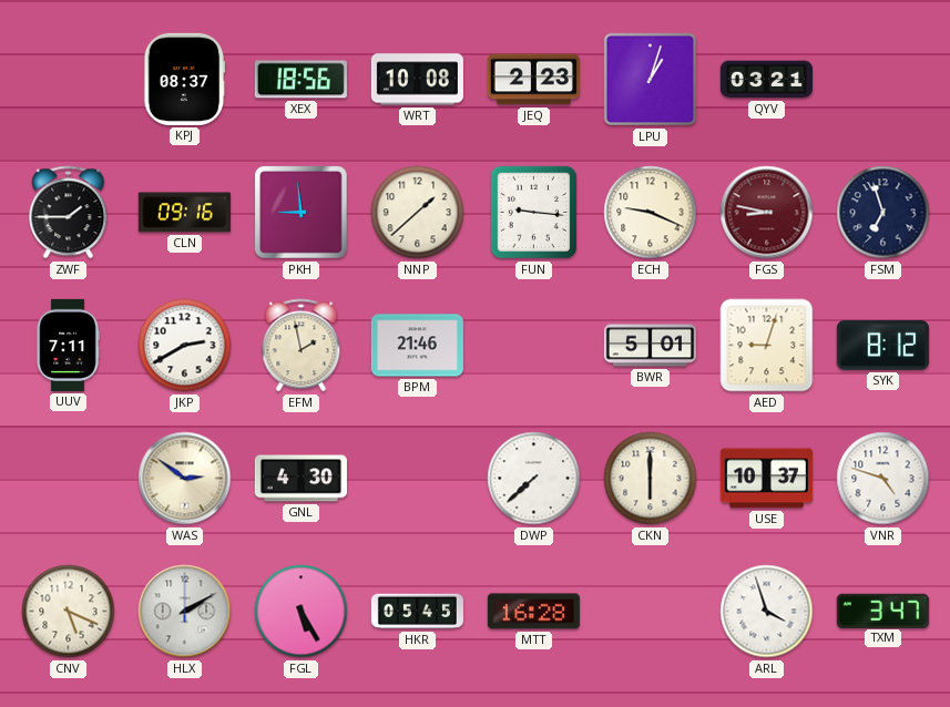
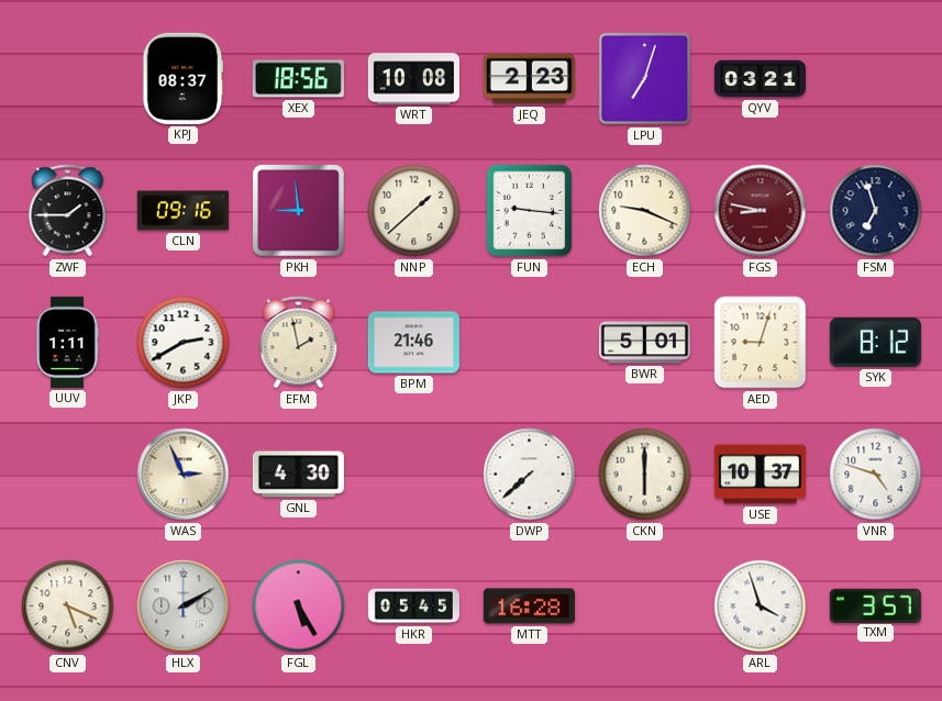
LPU: 1:03 -> 7:03 (645, 79)
UUV: 7:11 -> 1:11 (67, 342)
WAS: 2:51 -> 2:56 (184, 475)
TXM: 3:47 -> 3:57 (875, 605)
